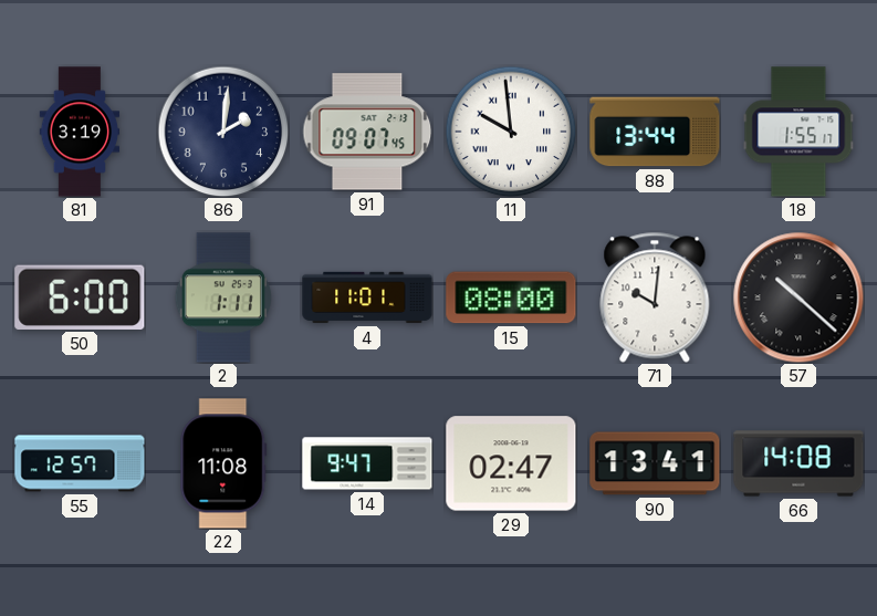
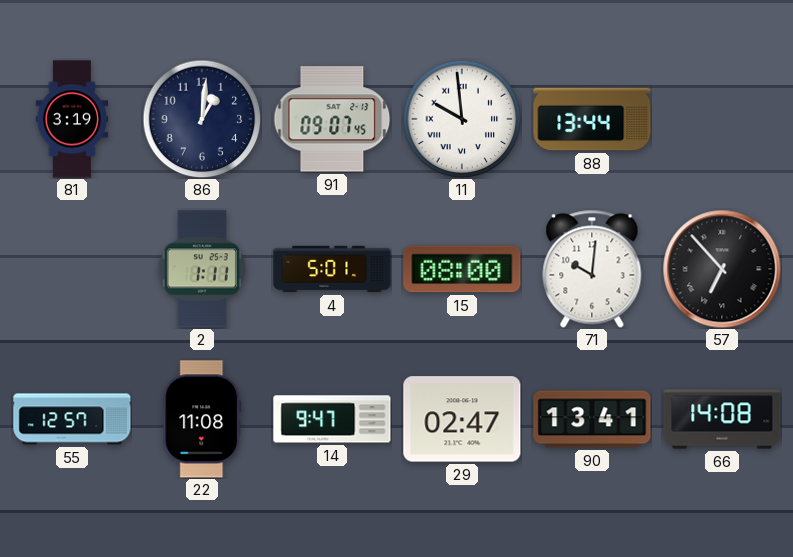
86: 2:01 -> 1:01 (202, 119)
18: 1:55 -> none (798, 132)
50: 6:00 -> none (80, 297)
4: 11:01 -> 5:01 (332, 269)
57: 10:22 -> 6:53 (722, 269)
